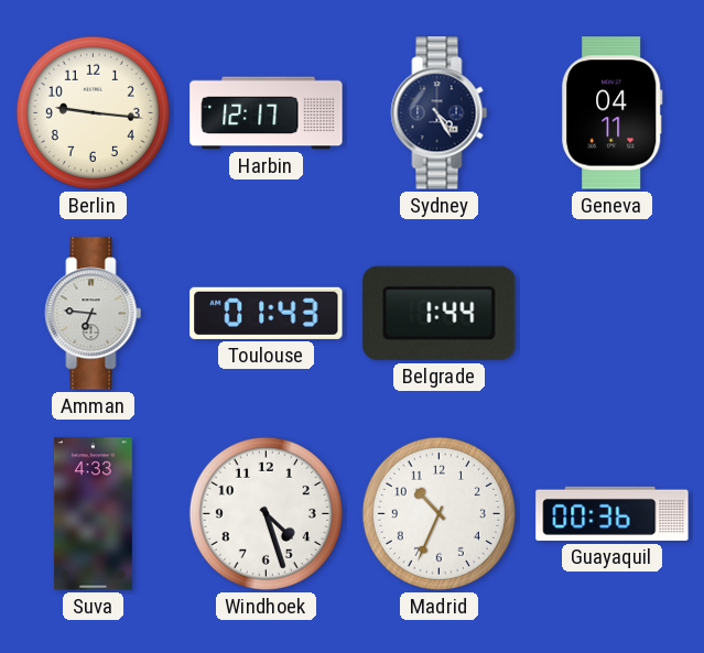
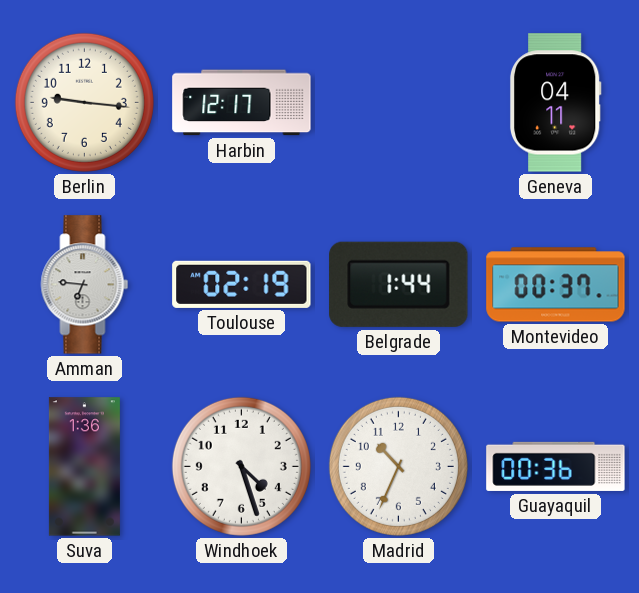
Sydney: 4:25 -> none (440, 113)
Toulouse: 01:43 -> 02:19 (242, 284)
Montevideo: none -> 00:37 (556, 285)
Suva: 4:33 -> 1:36 (84, 467)
